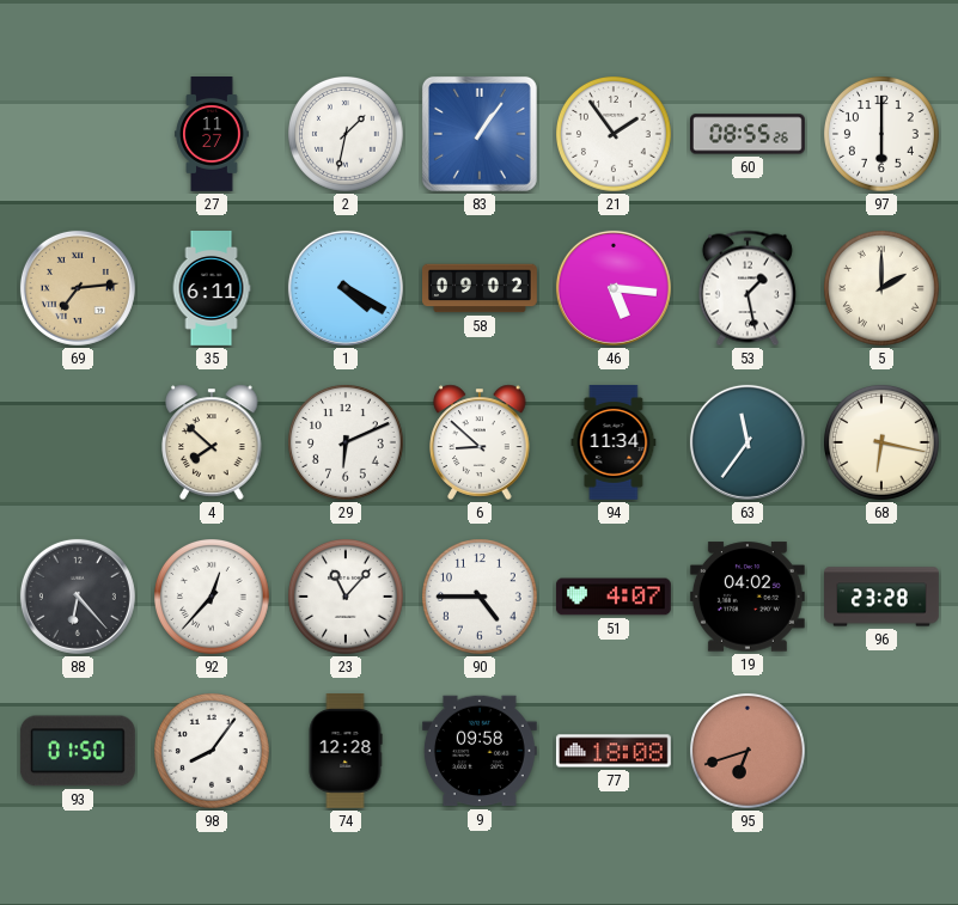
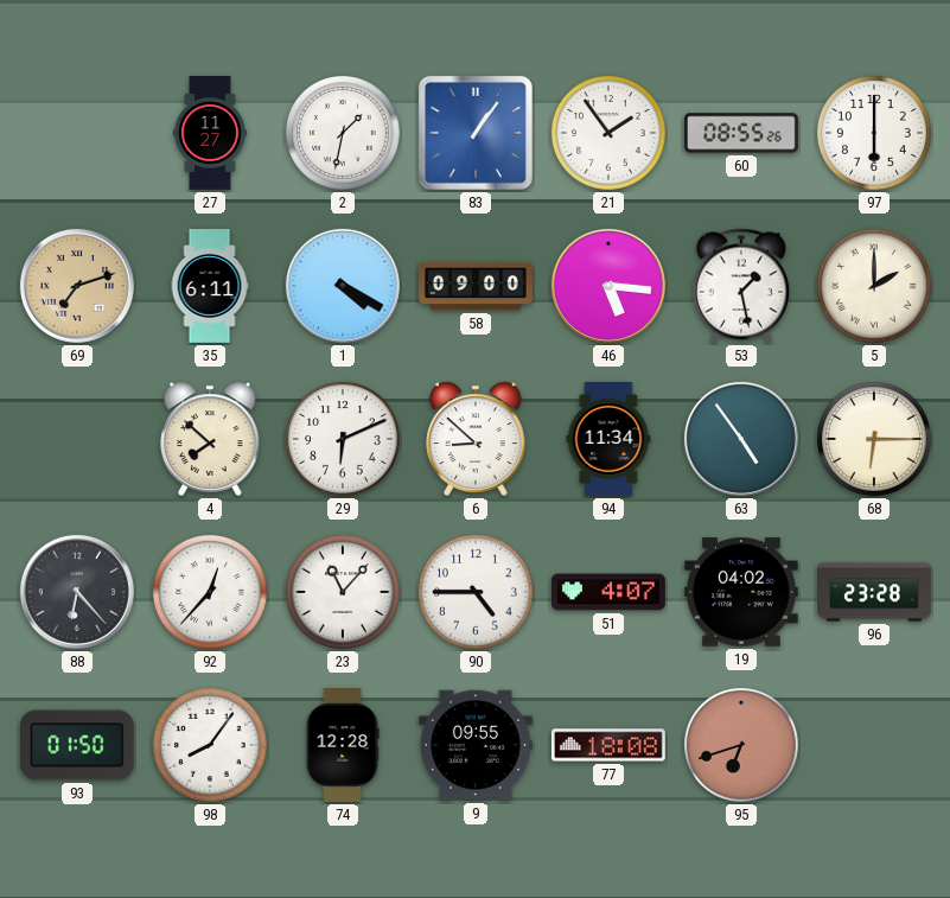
69: 7:14 -> 7:12 (77, 286)
58: 09:02 -> 09:00 (477, 286)
63: 11:36 -> 4:54 (741, 439)
68: 6:17 -> 6:15 (875, 440)
9: 09:58 -> 09:55 (476, 745)
